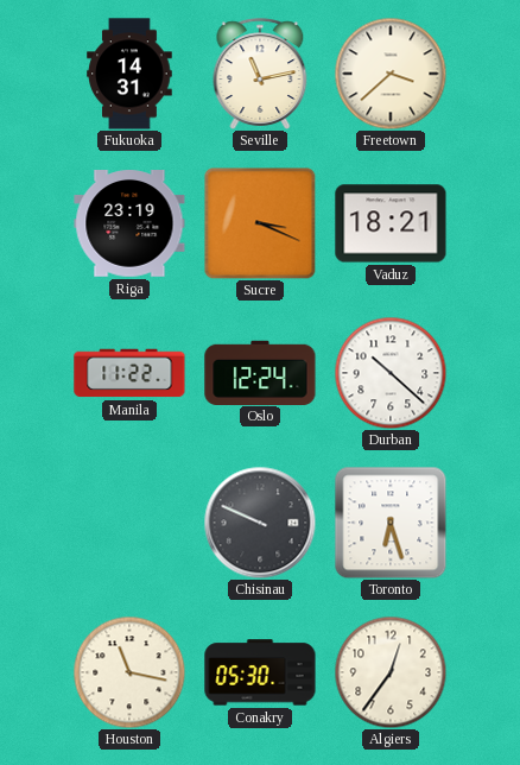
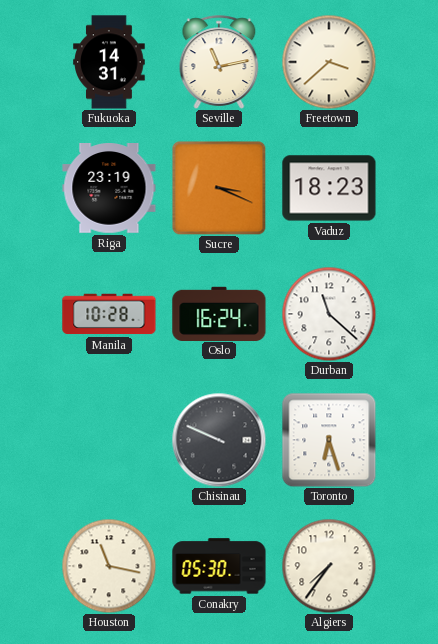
Vaduz: 18:21 -> 18:23 (329, 188)
Manila: 11:22 -> 10:28 (109, 314)
Oslo: 12:24 -> 16:24 (219, 313)
Durban: 10:22 -> 11:22 (329, 314)
Algiers: 12:36 -> 7:36 (329, 566)
